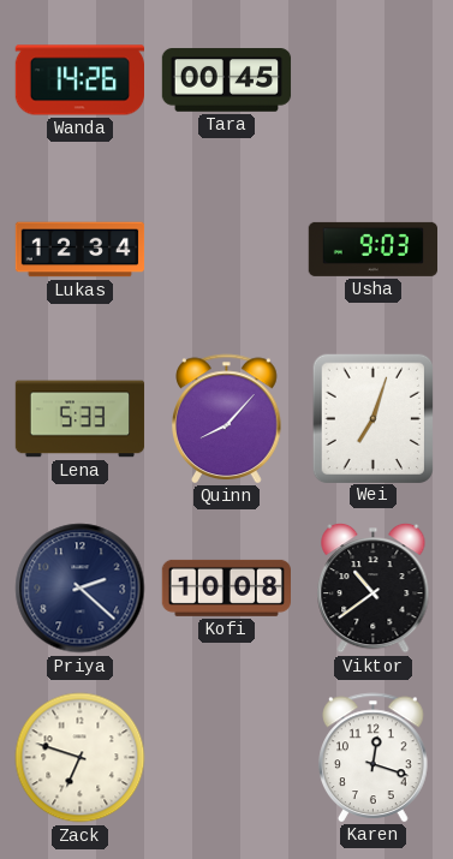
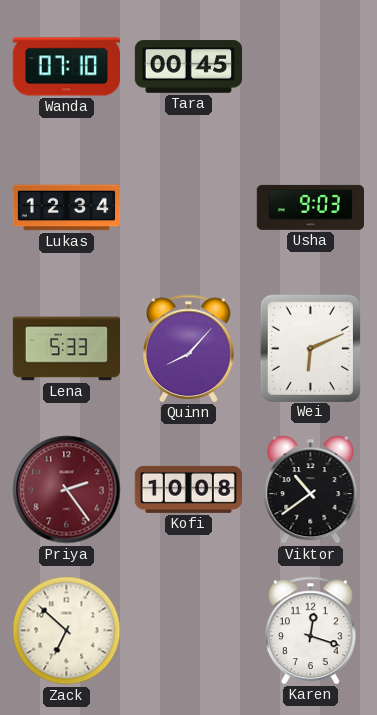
Wanda: 14:26 -> 07:10 (66, 67)
Wei: 7:03 -> 6:11 (310, 348)
Priya: 2:22 -> 2:24 (67, 490)
Priya dial: navy -> burgundy (67, 490)
Zack: 6:48 -> 6:52 (67, 631)
